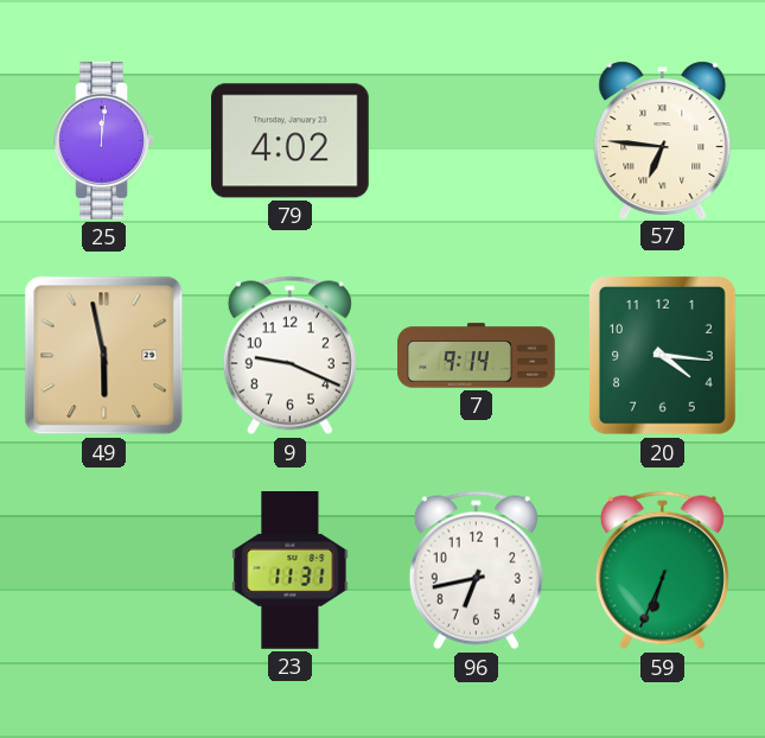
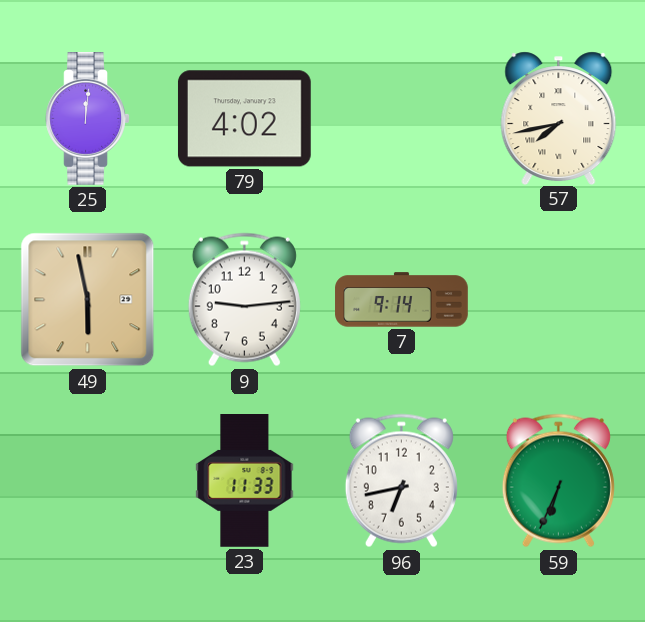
57: 6:46 -> 7:43 (559, 118)
9: 9:19 -> 9:14 (244, 300)
20: 4:16 -> none (663, 356)
23: 11:31 -> 11:33 (245, 481)
